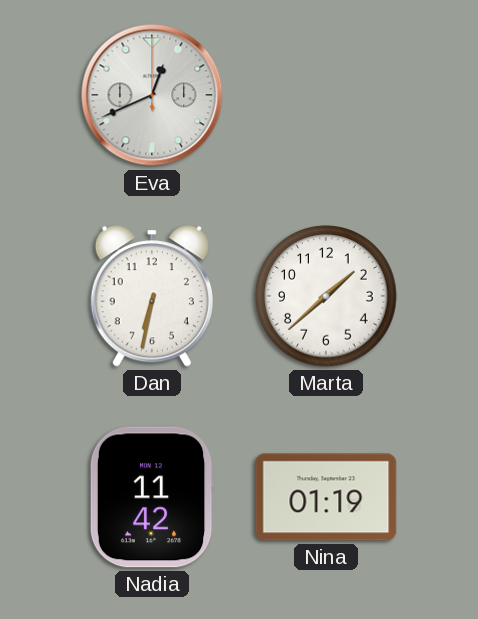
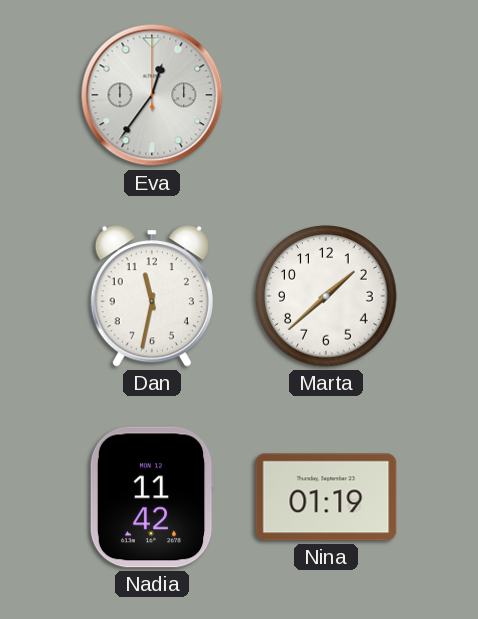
Eva: 12:41 -> 12:36 (152, 95)
Dan: 6:32 -> 11:32 (152, 296)
